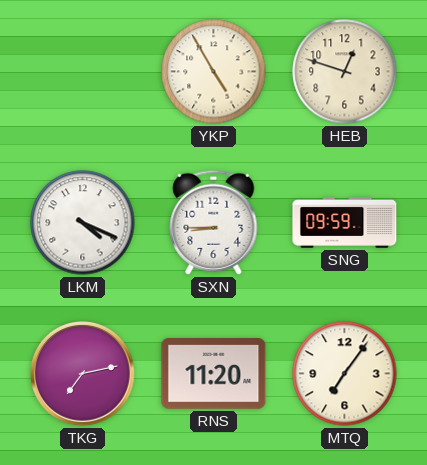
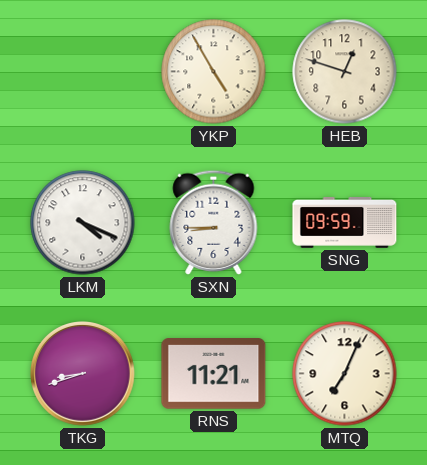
TKG: 7:13 -> 8:42 (83, 374)
RNS: 11:20 -> 11:21 (214, 374)
MTQ: 7:06 -> 7:04 (345, 374)
